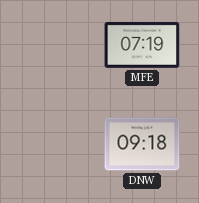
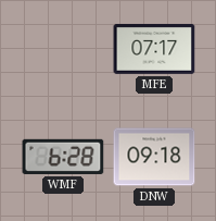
MFE: 07:19 -> 07:17 (154, 49)
WMF: none -> 6:28 (63, 157)
